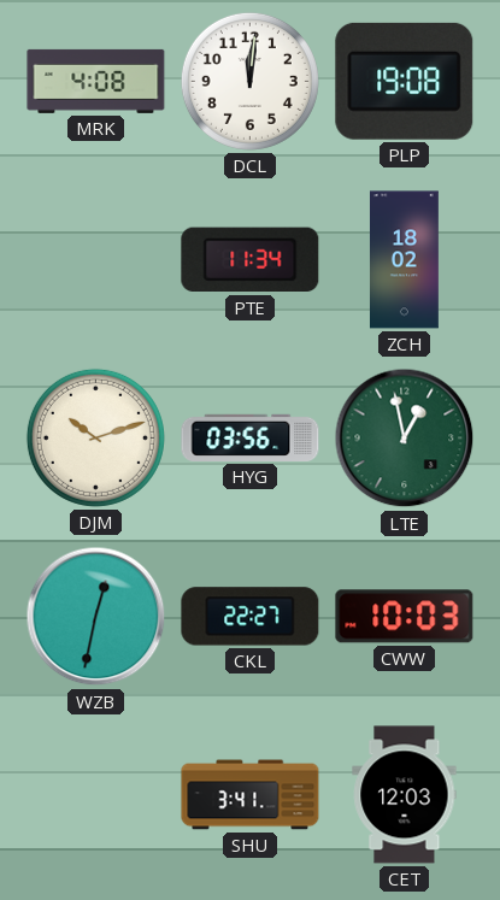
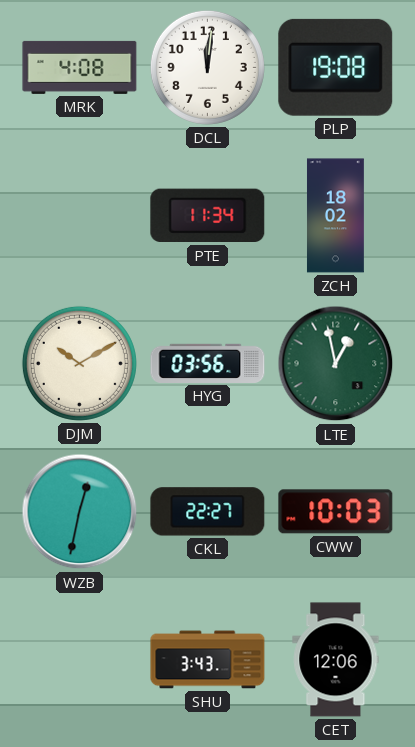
DJM: 10:12 -> 10:10 (79, 363)
SHU: 3:41 -> 3:43 (208, 660)
CET: 12:03 -> 12:06 (336, 660)
